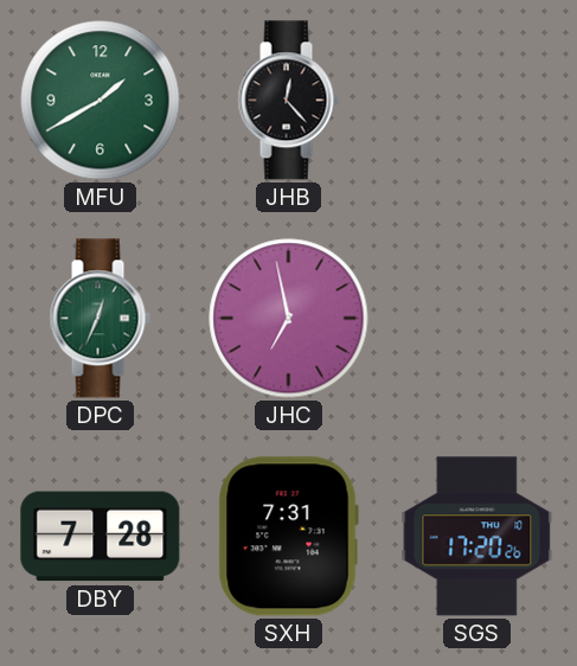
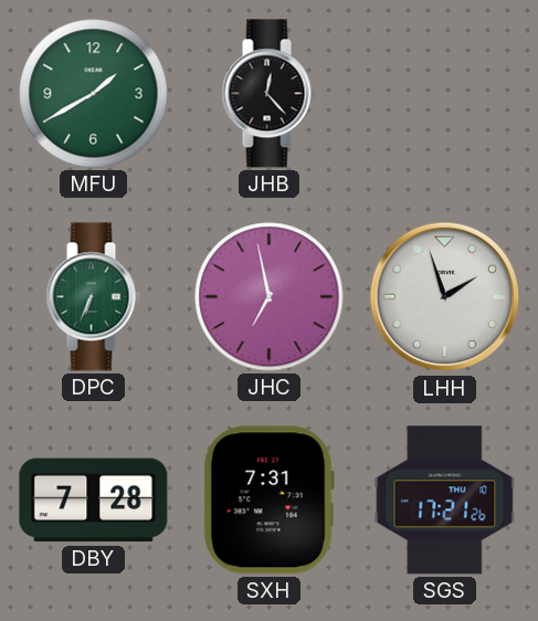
DPC: 12:34 -> 6:34 (93, 297)
LHH: none -> 1:57 (445, 297)
SGS: 17:20 -> 17:21 (445, 501)
